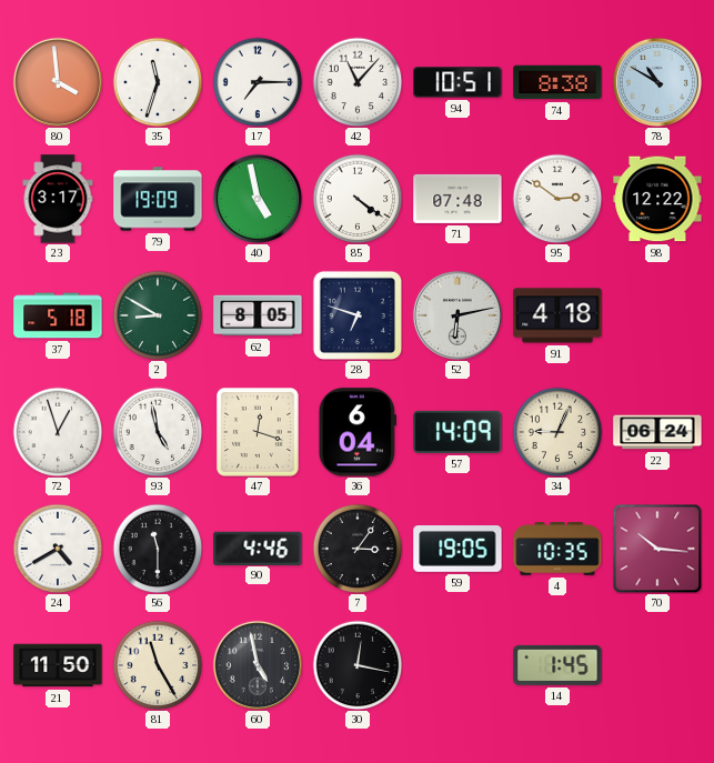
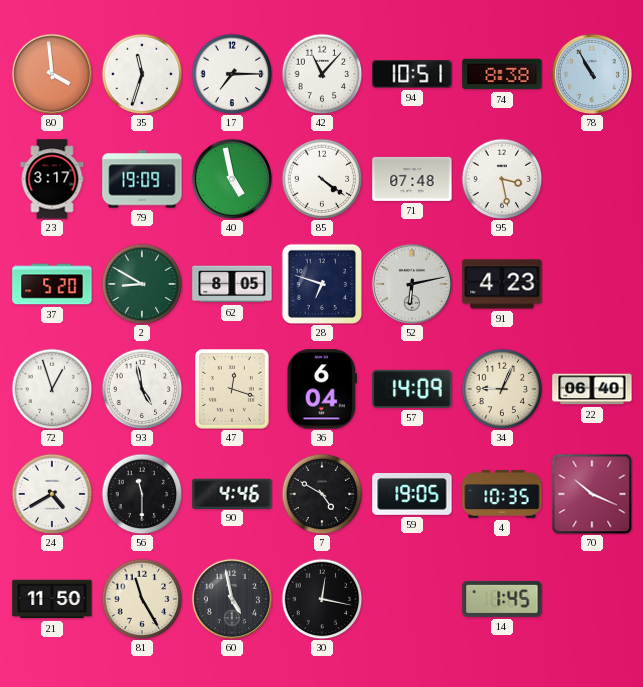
78: 10:50 -> 10:55 (591, 73)
95: 2:51 -> 3:28 (502, 179)
98: 12:22 -> none (657, 199)
37: 5:18 -> 5:20 (52, 284)
91: 4:18 -> 4:23 (502, 284)
22: 06:24 -> 06:40 (592, 389)
7: 3:06 -> 4:50 (322, 494)
70: 10:16 -> 10:19 (592, 494)
